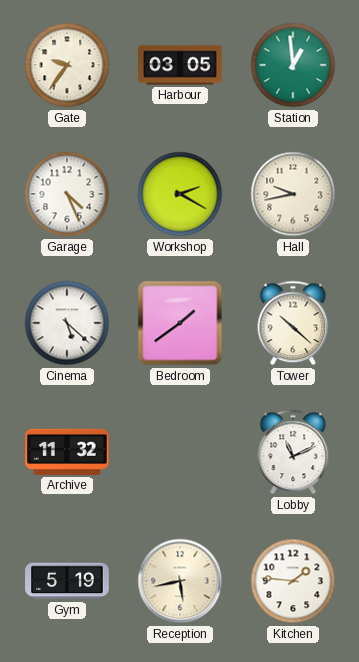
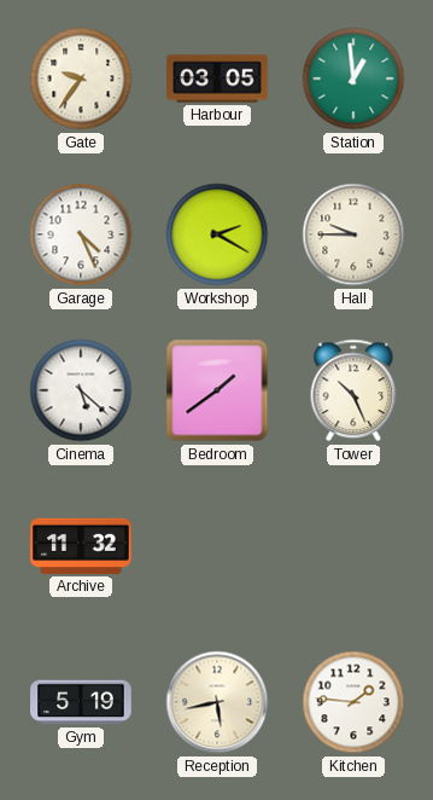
Hall: 9:43 -> 9:45 (353, 234)
Tower: 10:22 -> 10:26 (353, 390)
Lobby: 11:11 -> none (293, 452)
